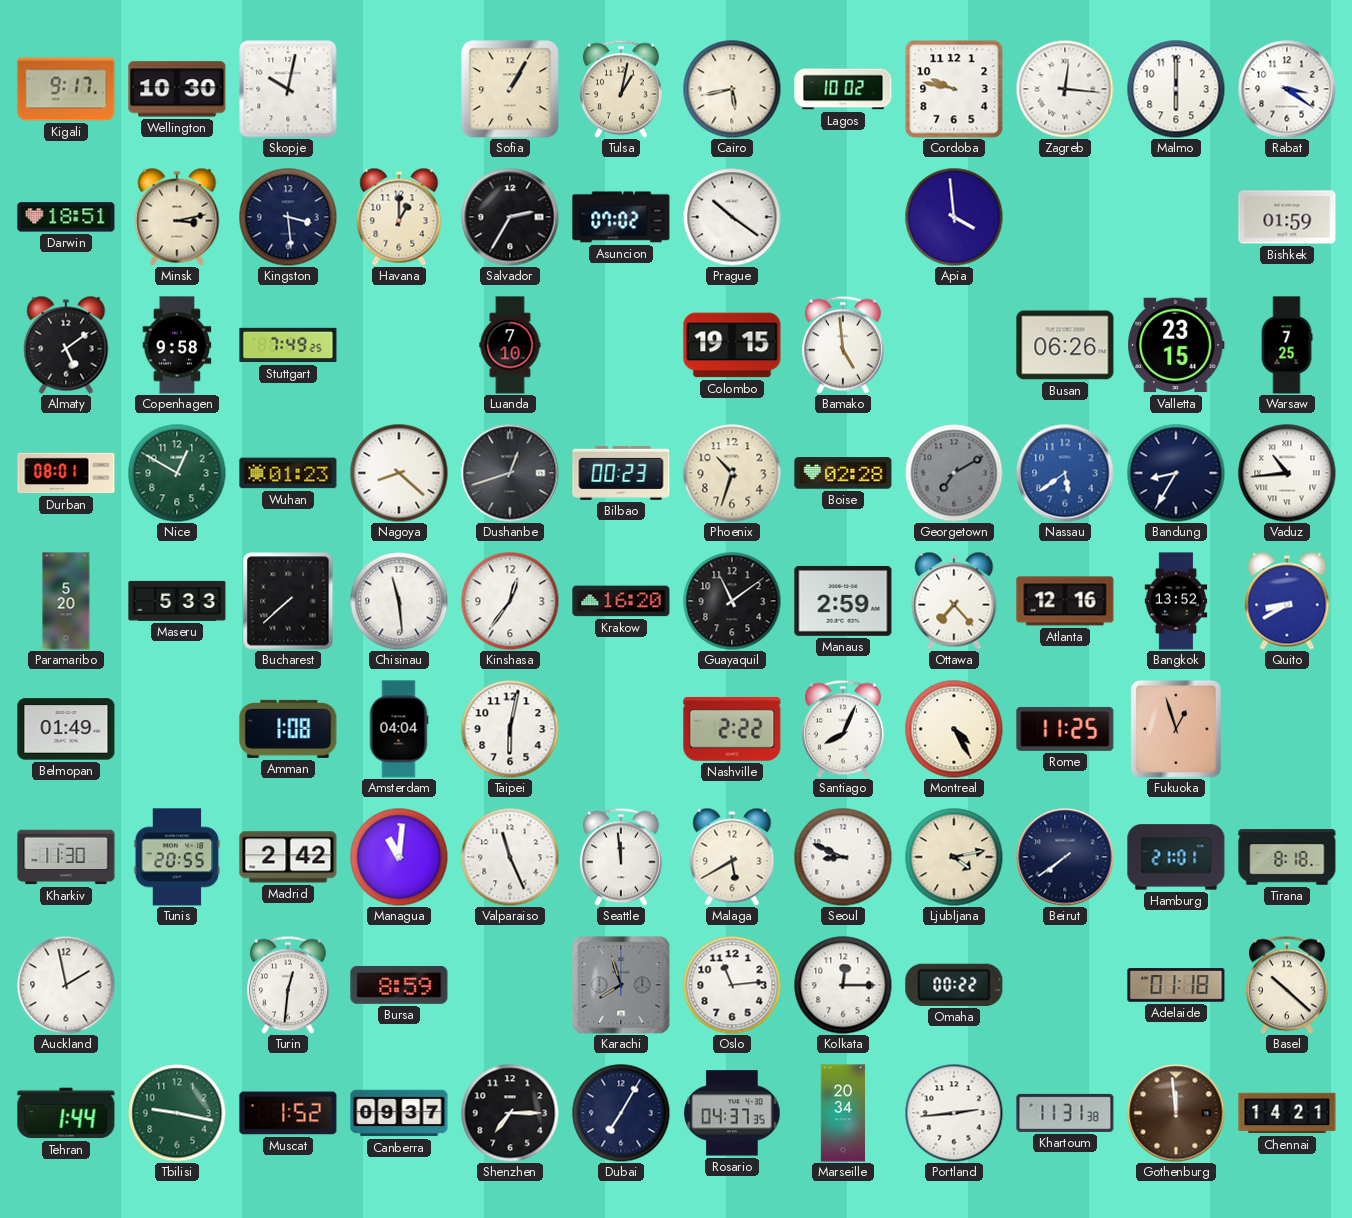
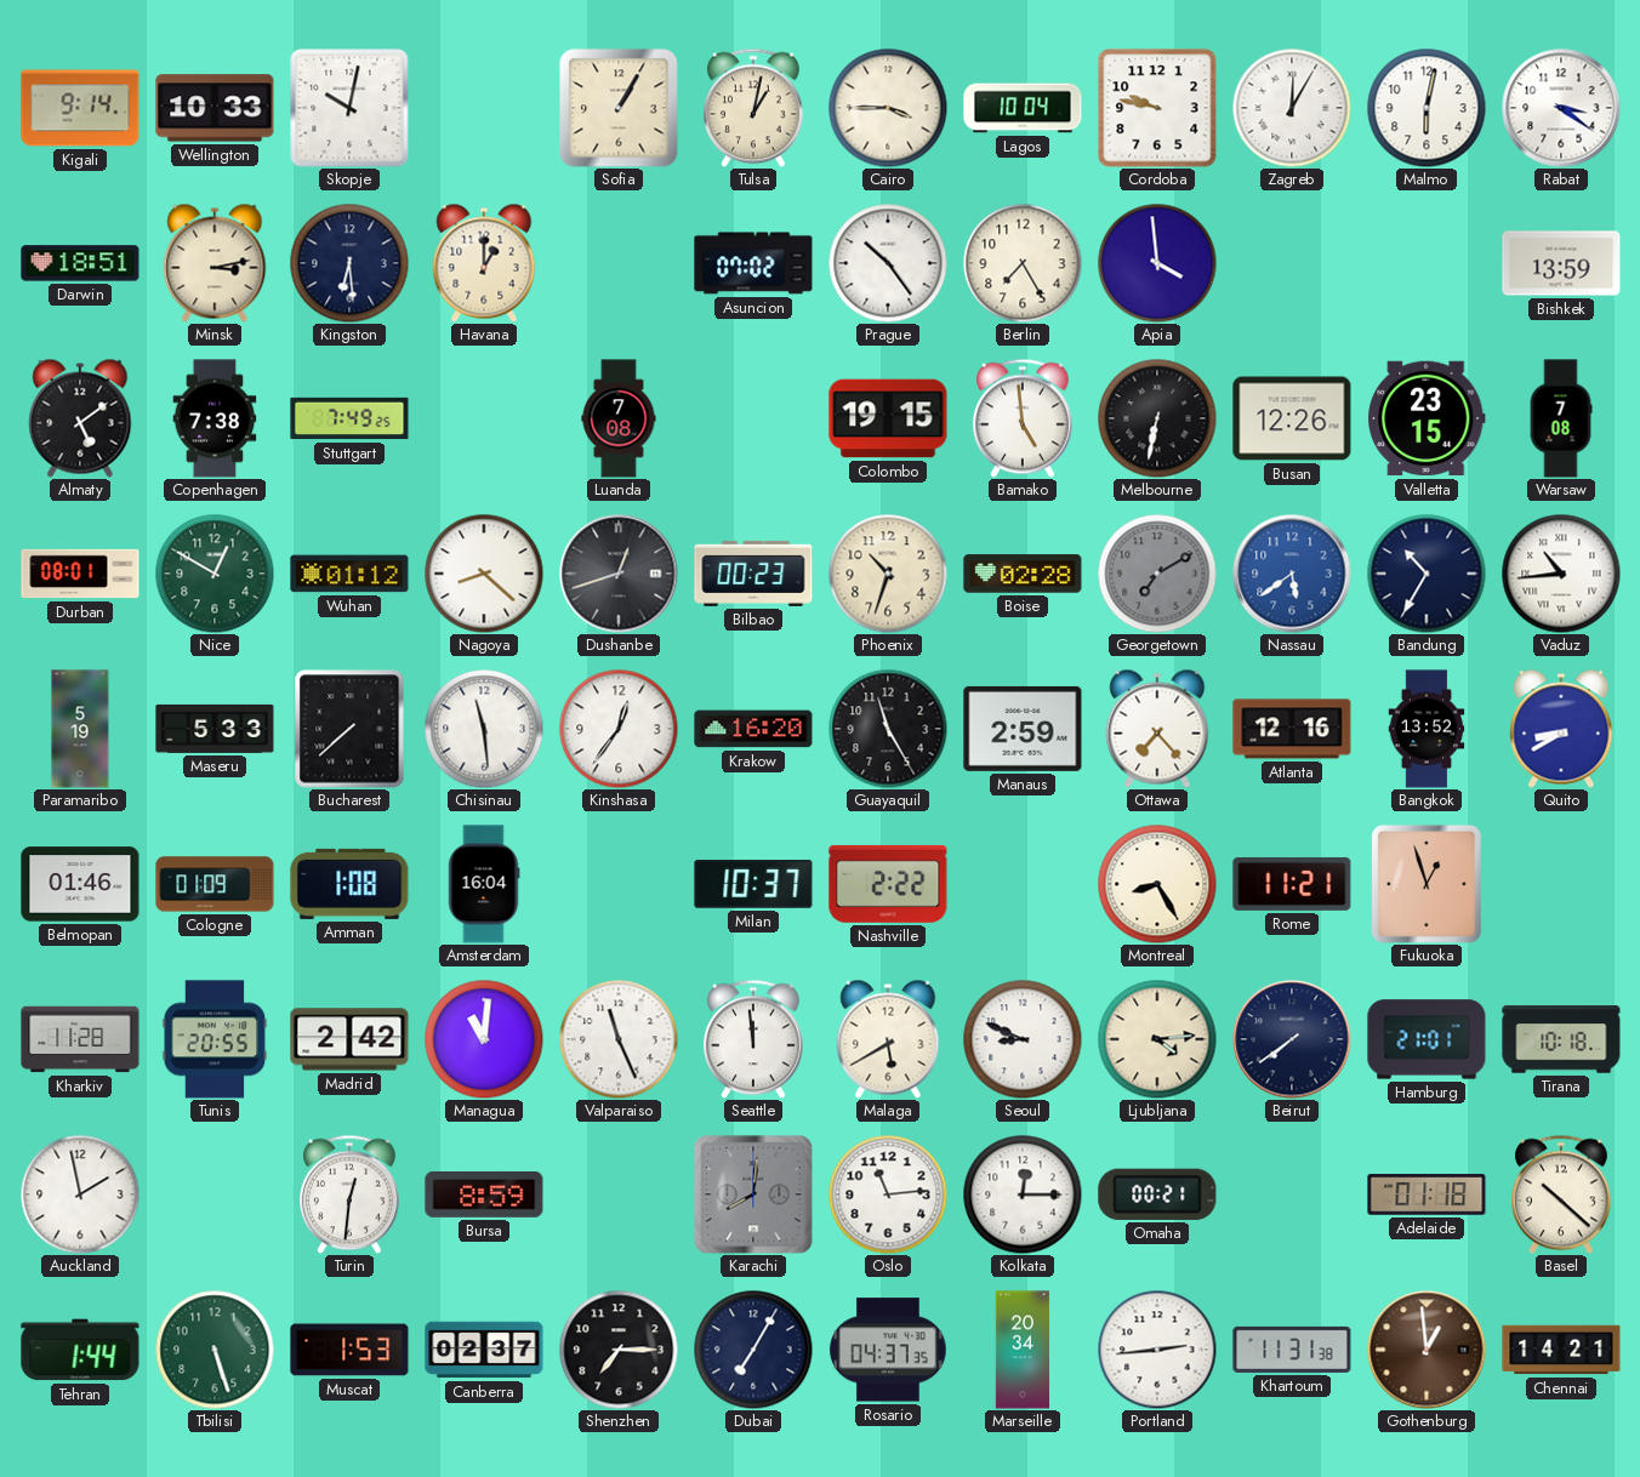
Kigali: 9:17 -> 9:14 (80, 108)
Wellington: 10:30 -> 10:33 (215, 108)
Cairo: 5:43 -> 3:45 (888, 108)
Lagos: 10:02 -> 10:04 (1023, 108)
Zagreb: 12:16 -> 12:05 (1292, 108)
Malmo: 6:00 -> 6:02 (1427, 108)
Kingston: 3:29 -> 6:29 (349, 263)
Salvador: 2:35 -> none (510, 217)
Prague: 10:21 -> 10:24 (888, 263)
Berlin: none -> 7:25 (1023, 263)
Bishkek: 01:59 -> 13:59 (1561, 263)
Copenhagen: 9:58 -> 7:38 (215, 418)
Luanda: 7:10 -> 7:08 (619, 418)
Melbourne: none -> 6:32 (1157, 418)
Busan: 06:26 -> 12:26 (1292, 418)
Warsaw: 7:25 -> 7:08 (1561, 418)
Wuhan: 01:23 -> 01:12 (349, 574)
Bandung: 8:35 -> 10:35 (1427, 574)
Paramaribo: 5:20 -> 5:19 (80, 729)
Guayaquil: 11:09 -> 11:25 (888, 729)
Belmopan: 01:49 -> 01:46 (80, 884)
Cologne: none -> 01:09 (215, 884)
Amsterdam: 04:04 -> 16:04 (484, 884)
Taipei: 6:02 -> none (510, 729)
Milan: none -> 10:37 (753, 884)
Santiago: 8:04 -> none (844, 729)
Montreal: 4:25 -> 8:25 (1157, 884)
Rome: 11:25 -> 11:21 (1292, 884)
Kharkiv: 11:30 -> 11:28 (80, 1039)
Ljubljana: 4:13 -> 4:14 (1157, 1039)
Tirana: 8:18 -> 10:18 (1561, 1039)
Karachi: 7:57 -> 8:01 (753, 1194)
Omaha: 00:22 -> 00:21 (1157, 1194)
Tbilisi: 9:17 -> 5:27 (215, 1350)
Muscat: 1:52 -> 1:53 (349, 1350)
Canberra: 09:37 -> 02:37 (484, 1350)
Gothenburg: 11:59 -> 12:59 (1427, 1350)
